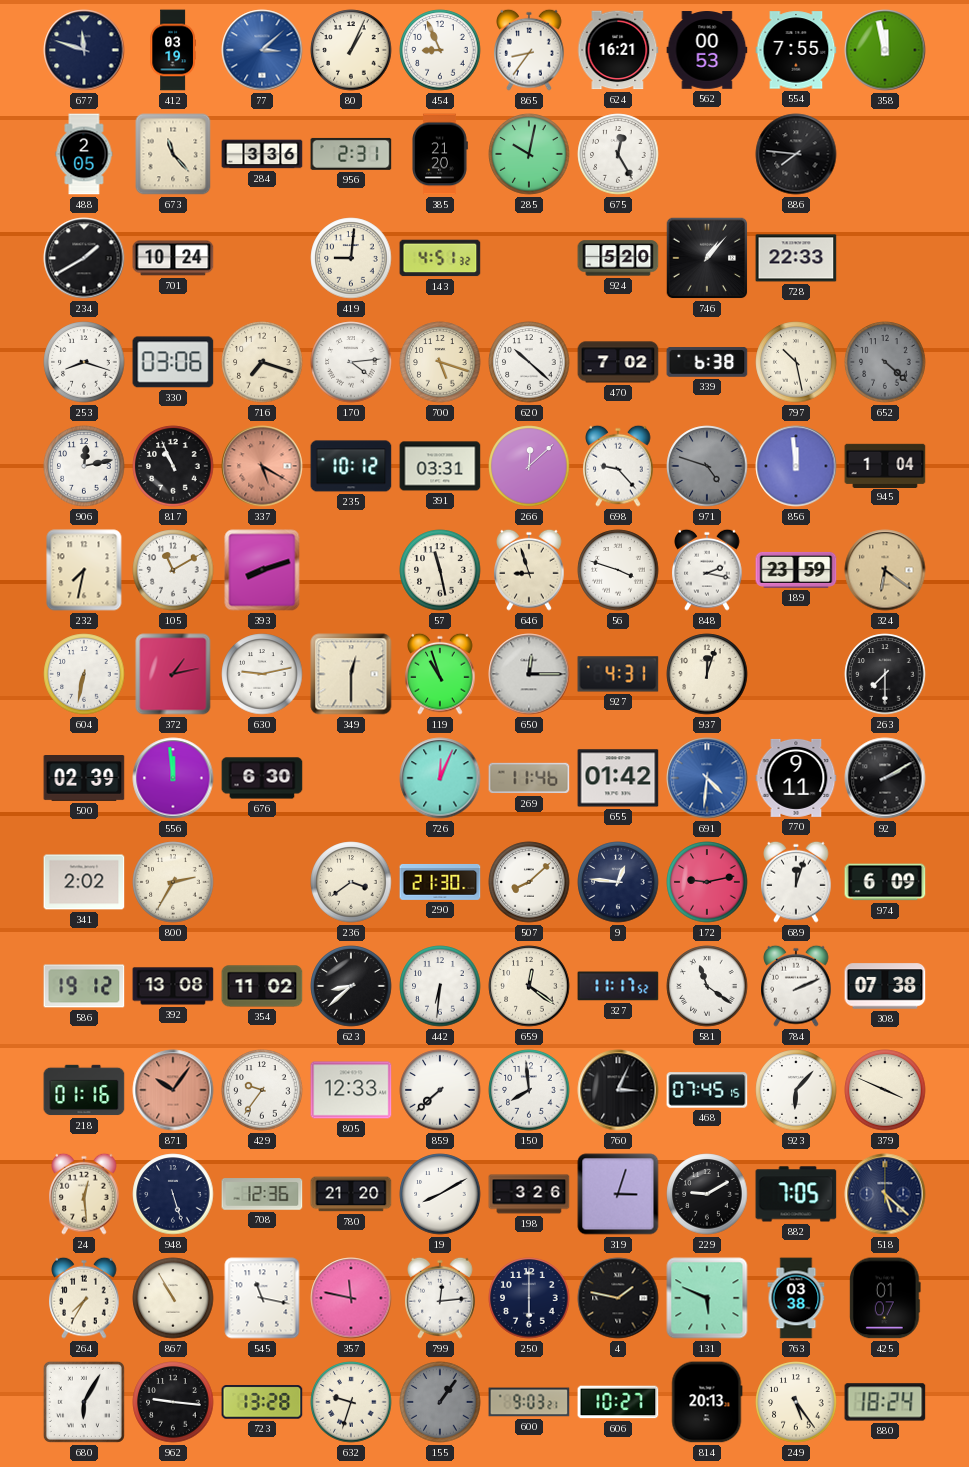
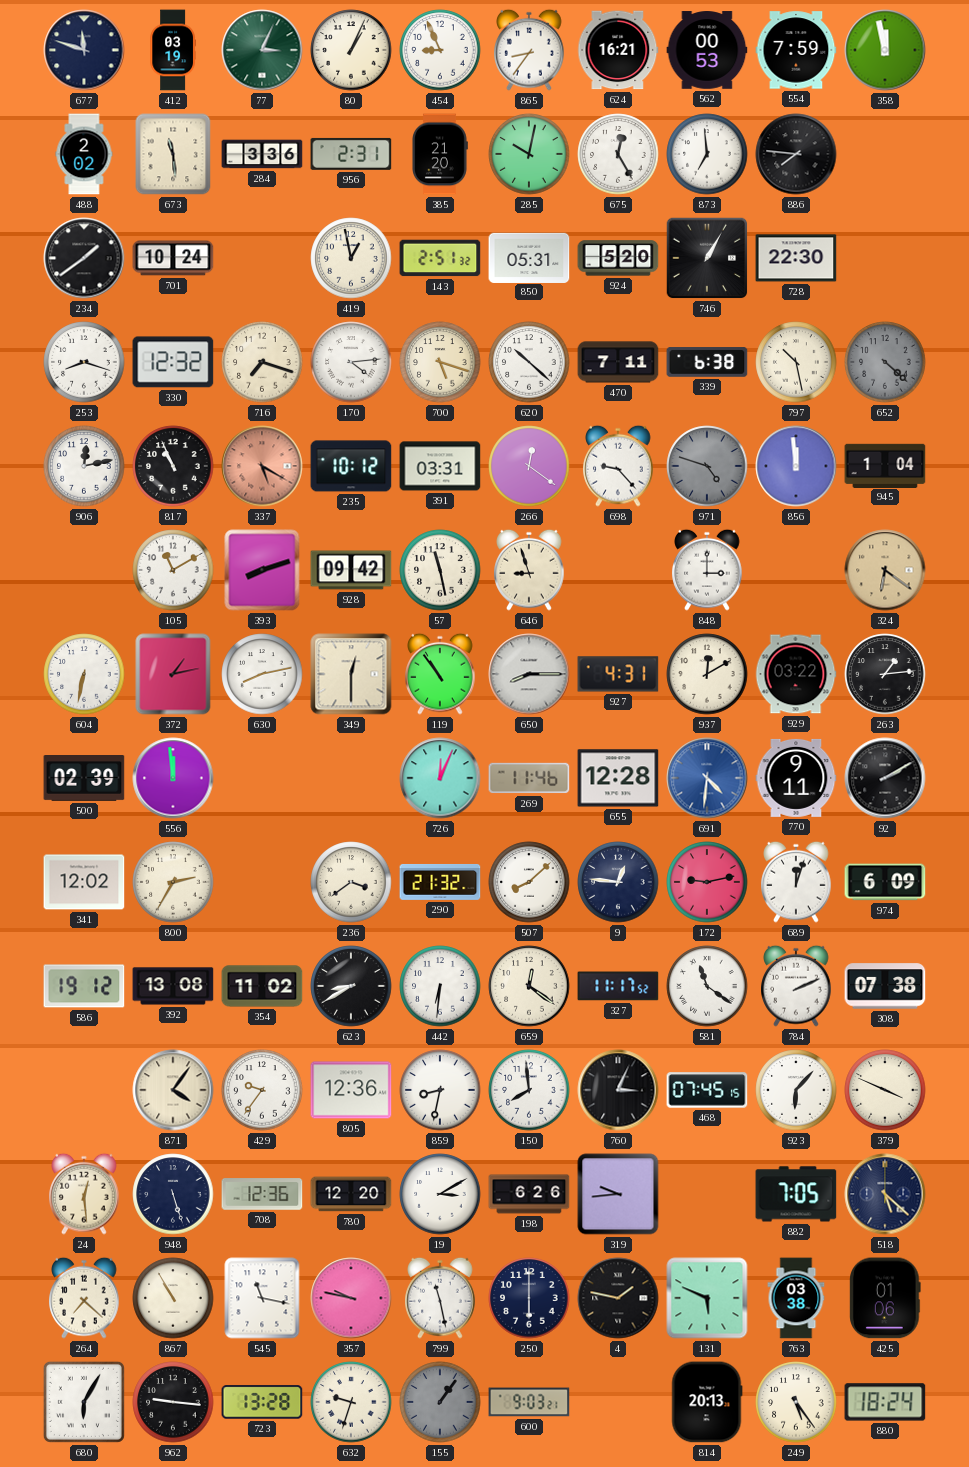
77: 3:08 -> 3:04 (262, 50)
77 dial: blue -> green (262, 50)
554: 7:55 -> 7:59 (796, 50)
488: 2:05 -> 2:02 (84, 154)
673: 11:23 -> 11:29 (173, 154)
873: none -> 6:59 (707, 154)
234: 1:40 -> 1:39 (84, 258)
419: 9:01 -> 12:58 (351, 258)
143: 4:51 -> 2:51 (440, 258)
850: none -> 05:31 (529, 257)
746: 1:07 -> 1:05 (707, 258)
728: 22:33 -> 22:30 (796, 258)
330: 03:06 -> 12:32 (173, 362)
470: 7:02 -> 7:11 (618, 362)
266: 12:08 -> 12:21 (529, 466)
232: 7:32 -> none (84, 570)
928: none -> 09:42 (351, 570)
56: 3:48 -> none (618, 570)
848: 2:17 -> 3:00 (707, 570)
189: 23:59 -> none (796, 570)
630: 9:13 -> 8:13 (262, 674)
119: 10:57 -> 10:54 (440, 674)
650: 12:15 -> 8:15 (529, 674)
937: 12:03 -> 12:10 (707, 674)
929: none -> 03:22 (796, 674)
263: 7:30 -> 1:14 (885, 674)
676: 6:30 -> none (262, 778)
655: 01:42 -> 12:28 (618, 778)
341: 2:02 -> 12:02 (84, 882)
290: 21:30 -> 21:32 (440, 882)
623: 8:38 -> 8:40 (351, 986)
218: 01:16 -> none (84, 1090)
871: 10:06 -> 4:06 (173, 1090)
871 dial: salmon -> cream (173, 1090)
805: 12:33 -> 12:36 (351, 1090)
859: 7:38 -> 8:32 (440, 1090)
780: 21:20 -> 12:20 (351, 1194)
19: 8:10 -> 3:10 (440, 1194)
198: 3:26 -> 6:26 (529, 1194)
319: 3:03 -> 9:44 (618, 1194)
229: 9:10 -> none (707, 1194)
264: 7:35 -> 7:22 (84, 1298)
357: 11:47 -> 9:47 (351, 1298)
799: 12:14 -> 11:28 (440, 1298)
425: 01:07 -> 01:06 (885, 1298)
606: 10:27 -> none (618, 1402)
